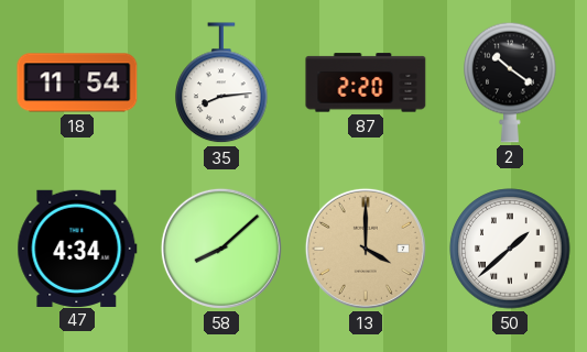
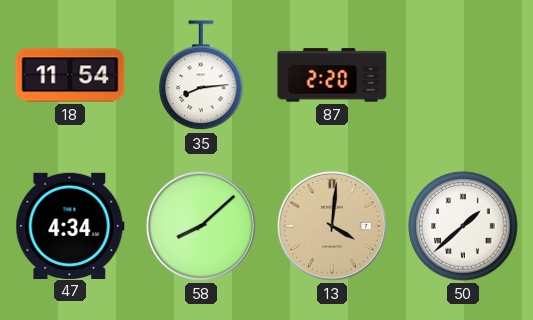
2: 10:21 -> none (510, 82)
13: 4:00 -> 4:01 (332, 226)
